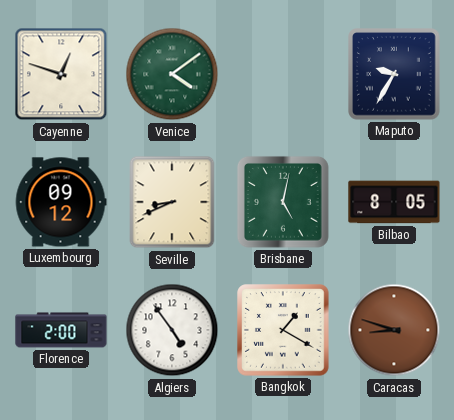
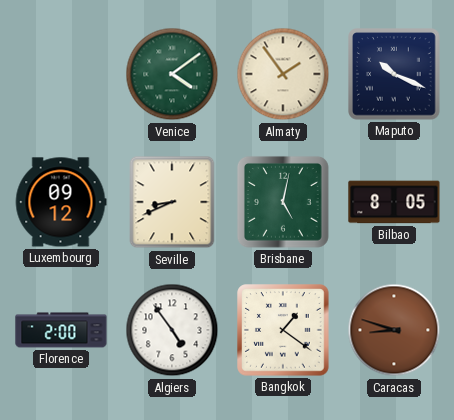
Cayenne: 12:48 -> none (61, 74)
Almaty: none -> 1:54 (283, 74)
Maputo: 9:35 -> 10:19 (394, 74)
Bangkok: 1:20 -> 1:21 (283, 330)
